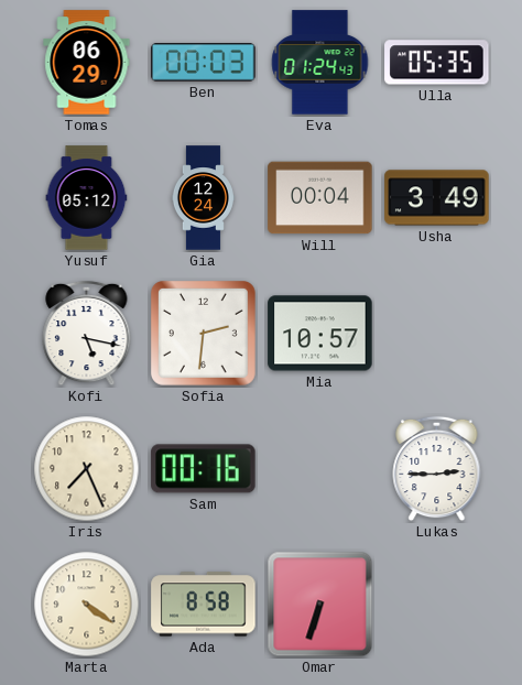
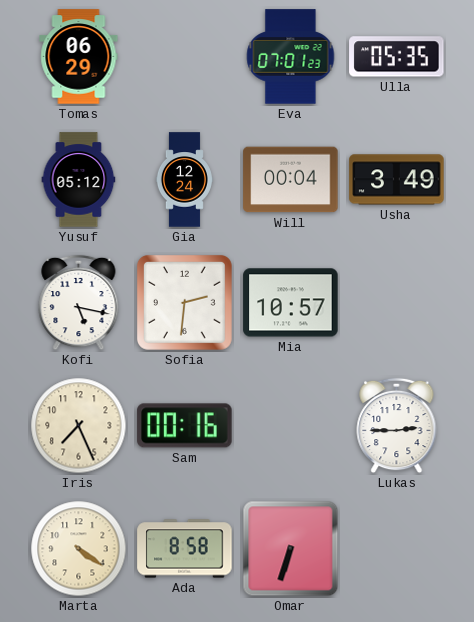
Ben: 00:03 -> none (204, 63)
Eva: 01:24 -> 07:01 (291, 57)
